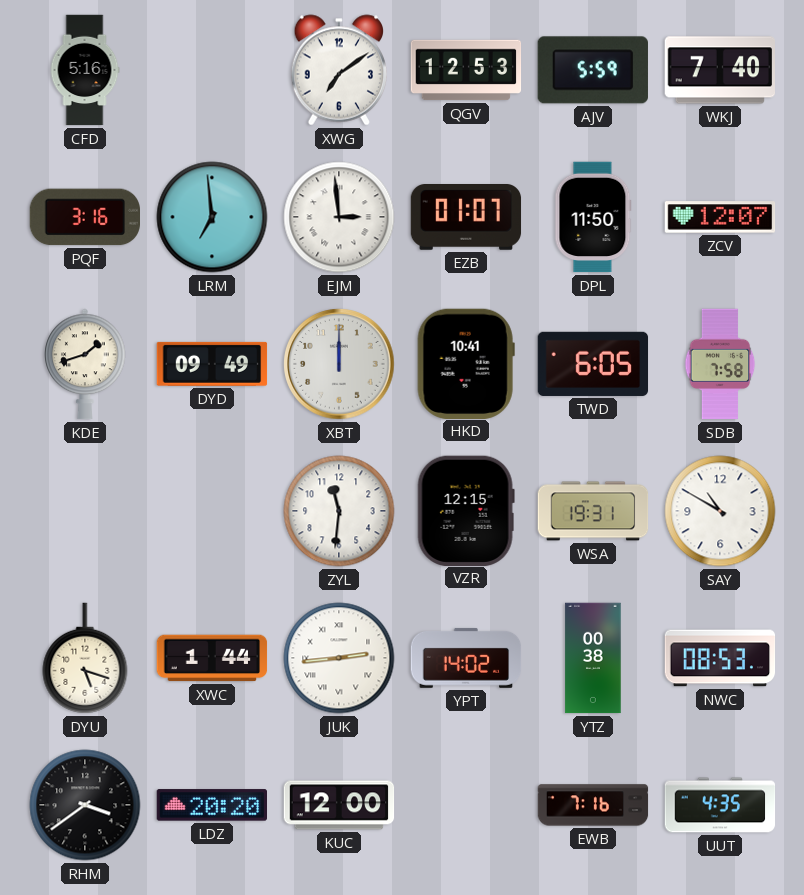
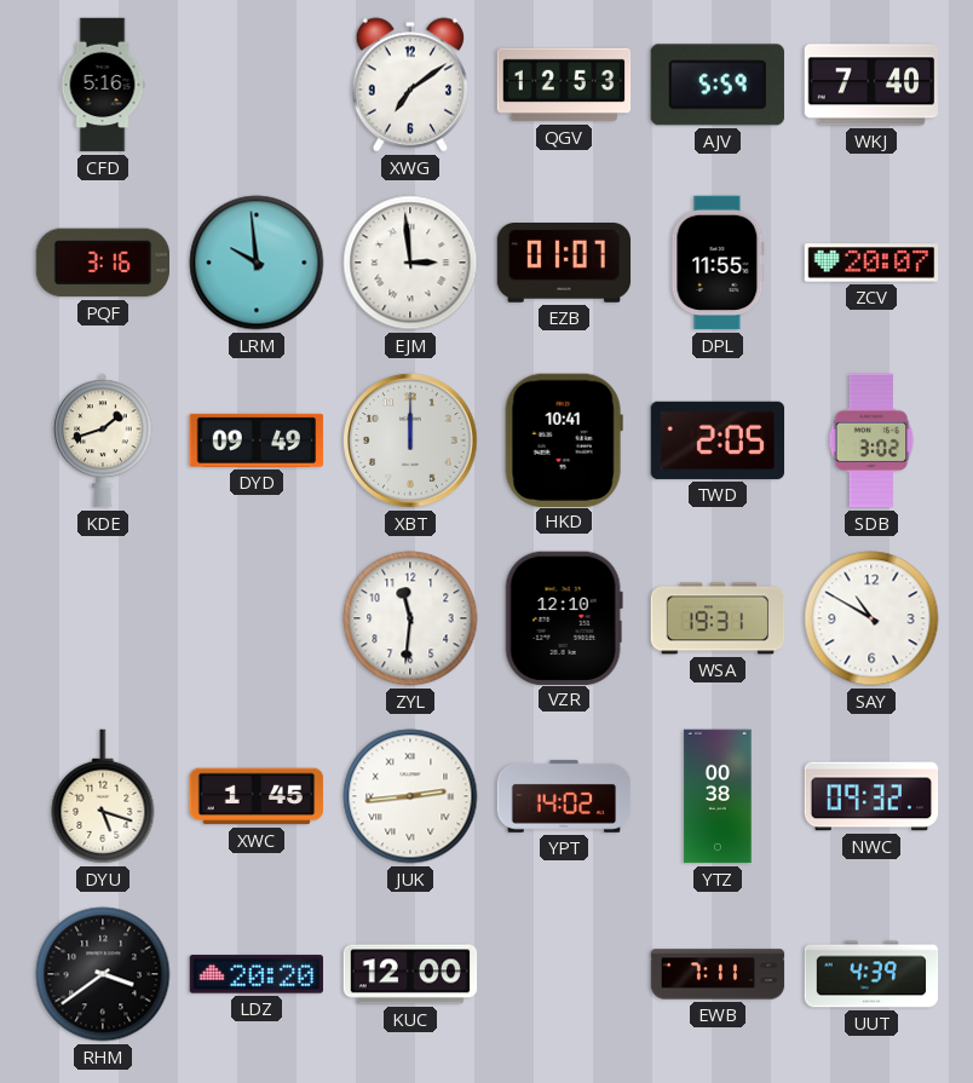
LRM: 6:59 -> 9:59 (257, 263)
DPL: 11:50 -> 11:55 (718, 263)
ZCV: 12:07 -> 20:07 (871, 263)
TWD: 6:05 -> 2:05 (718, 440)
SDB: 7:58 -> 3:02 (871, 440)
VZR: 12:15 -> 12:10 (564, 617)
XWC: 1:44 -> 1:45 (257, 796)
NWC: 08:53 -> 09:32 (871, 796)
EWB: 7:16 -> 7:11 (718, 974)
UUT: 4:35 -> 4:39 (871, 974)
